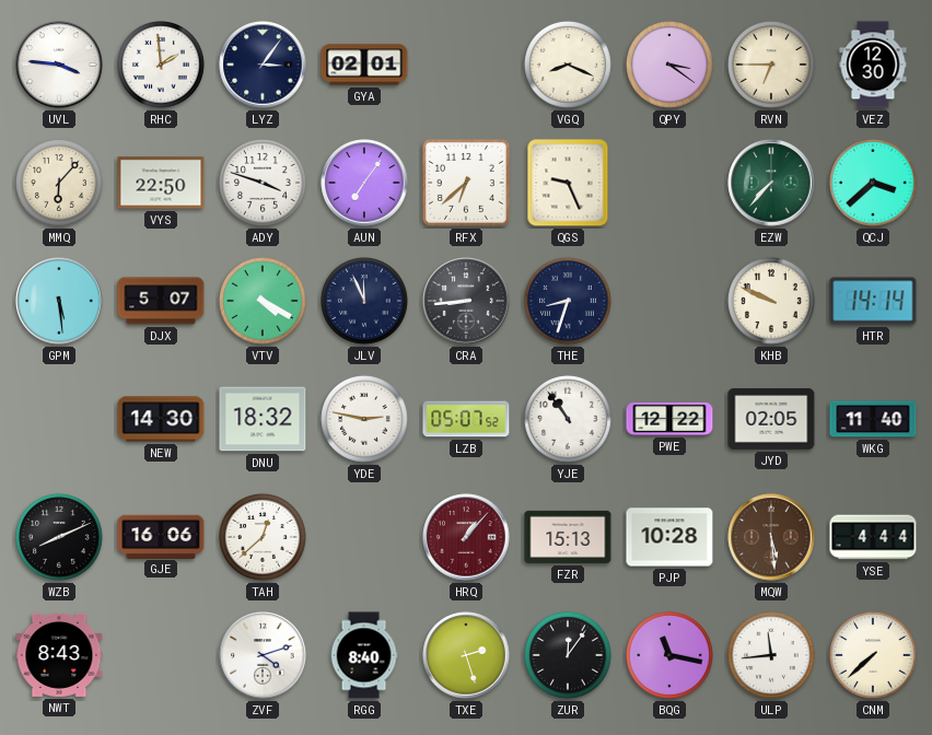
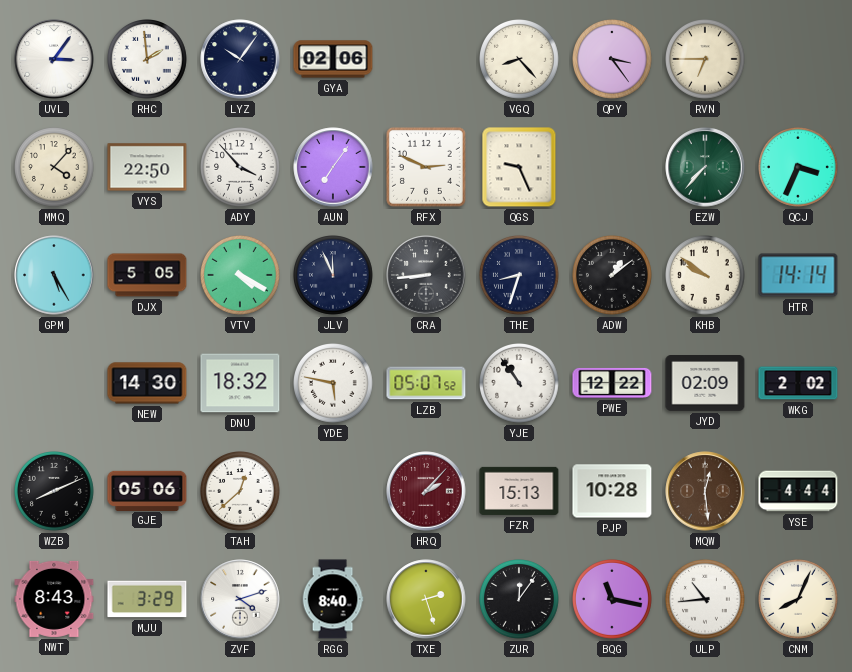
UVL: 3:46 -> 3:06 (54, 59)
LYZ: 3:06 -> 10:06 (240, 59)
GYA: 02:01 -> 02:06 (333, 59)
VGQ: 8:19 -> 8:23 (520, 60)
QPY: 3:21 -> 3:24 (613, 60)
VEZ: 12:30 -> none (873, 65)
MMQ: 6:07 -> 4:07 (55, 168)
ADY: 3:48 -> 3:53 (241, 168)
RFX: 6:38 -> 2:49 (426, 167)
QCJ: 3:38 -> 3:34 (799, 168)
GPM: 5:29 -> 5:25 (54, 275)
DJX: 5:07 -> 5:05 (147, 275)
ADW: none -> 1:09 (613, 276)
KHB: 9:49 -> 9:51 (706, 276)
YDE: 2:47 -> 5:47 (334, 384)
JYD: 02:05 -> 02:09 (705, 384)
WKG: 11:40 -> 2:02 (798, 383)
GJE: 16:06 -> 05:06 (147, 490)
HRQ: 1:07 -> 2:07 (426, 491)
MQW: 5:29 -> 12:29 (705, 491)
MJU: none -> 3:29 (147, 599)
ULP: 11:44 -> 10:44 (706, 600)
CNM: 7:38 -> 8:04 (799, 600)
